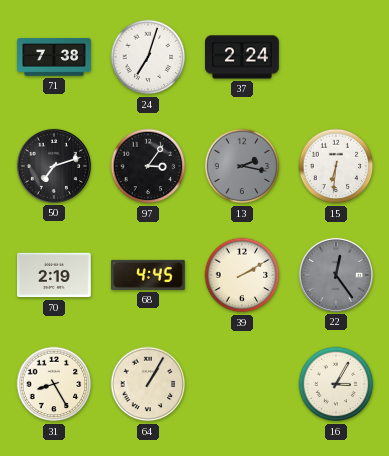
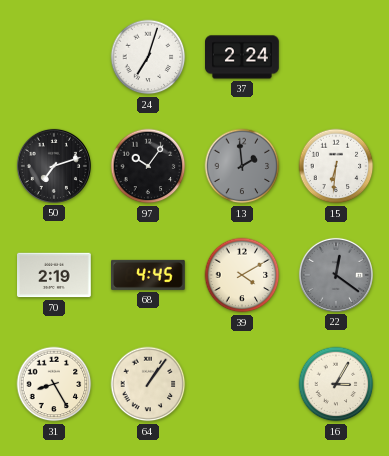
71: 7:38 -> none (54, 57)
97: 3:06 -> 10:06 (148, 166)
13: 2:17 -> 1:59 (242, 166)
39: 2:10 -> 4:10 (242, 275)
22: 12:24 -> 12:21 (336, 275)
64: 1:05 -> 1:06 (148, 384)
